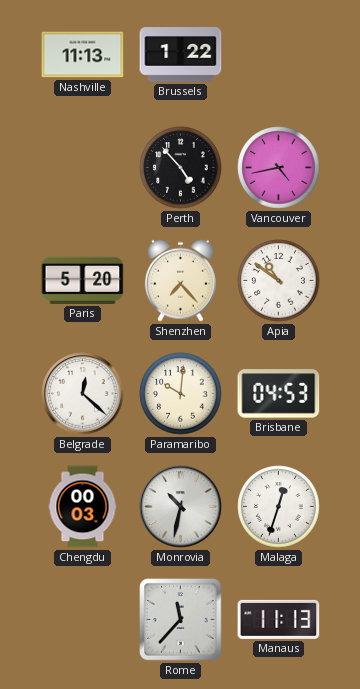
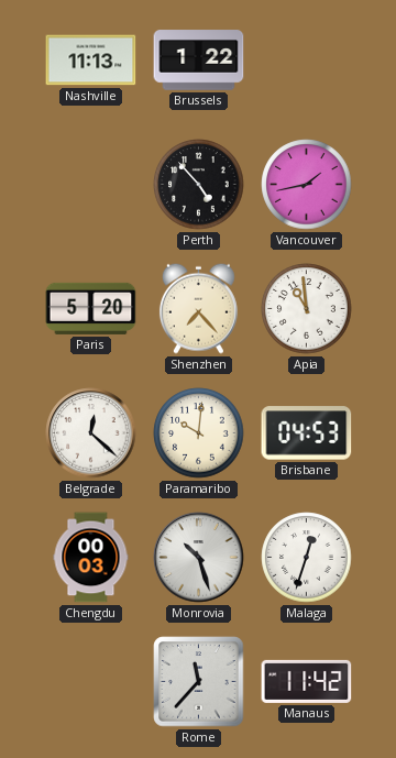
Vancouver: 4:43 -> 1:43 (307, 185)
Apia: 10:51 -> 10:59 (307, 309)
Monrovia: 10:32 -> 10:27 (199, 558)
Manaus: 11:13 -> 11:42 (307, 681)
